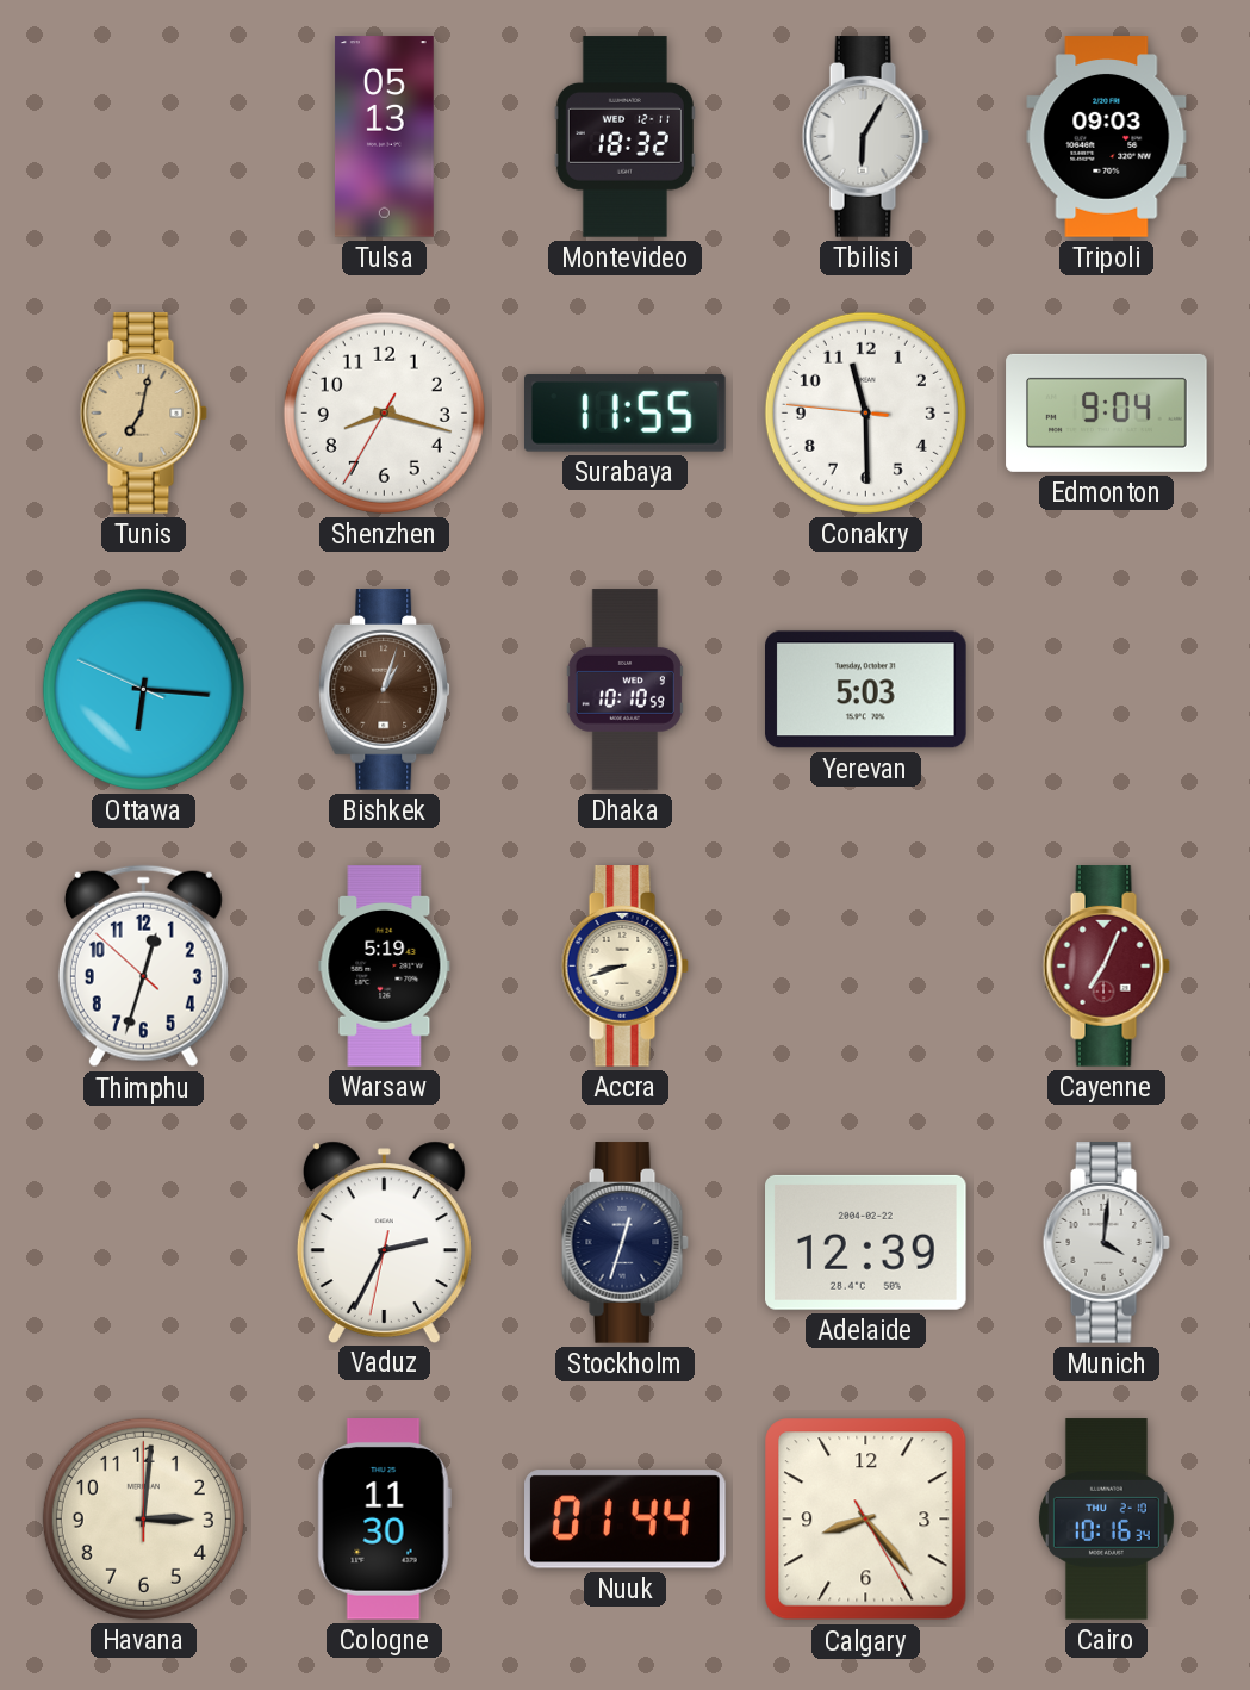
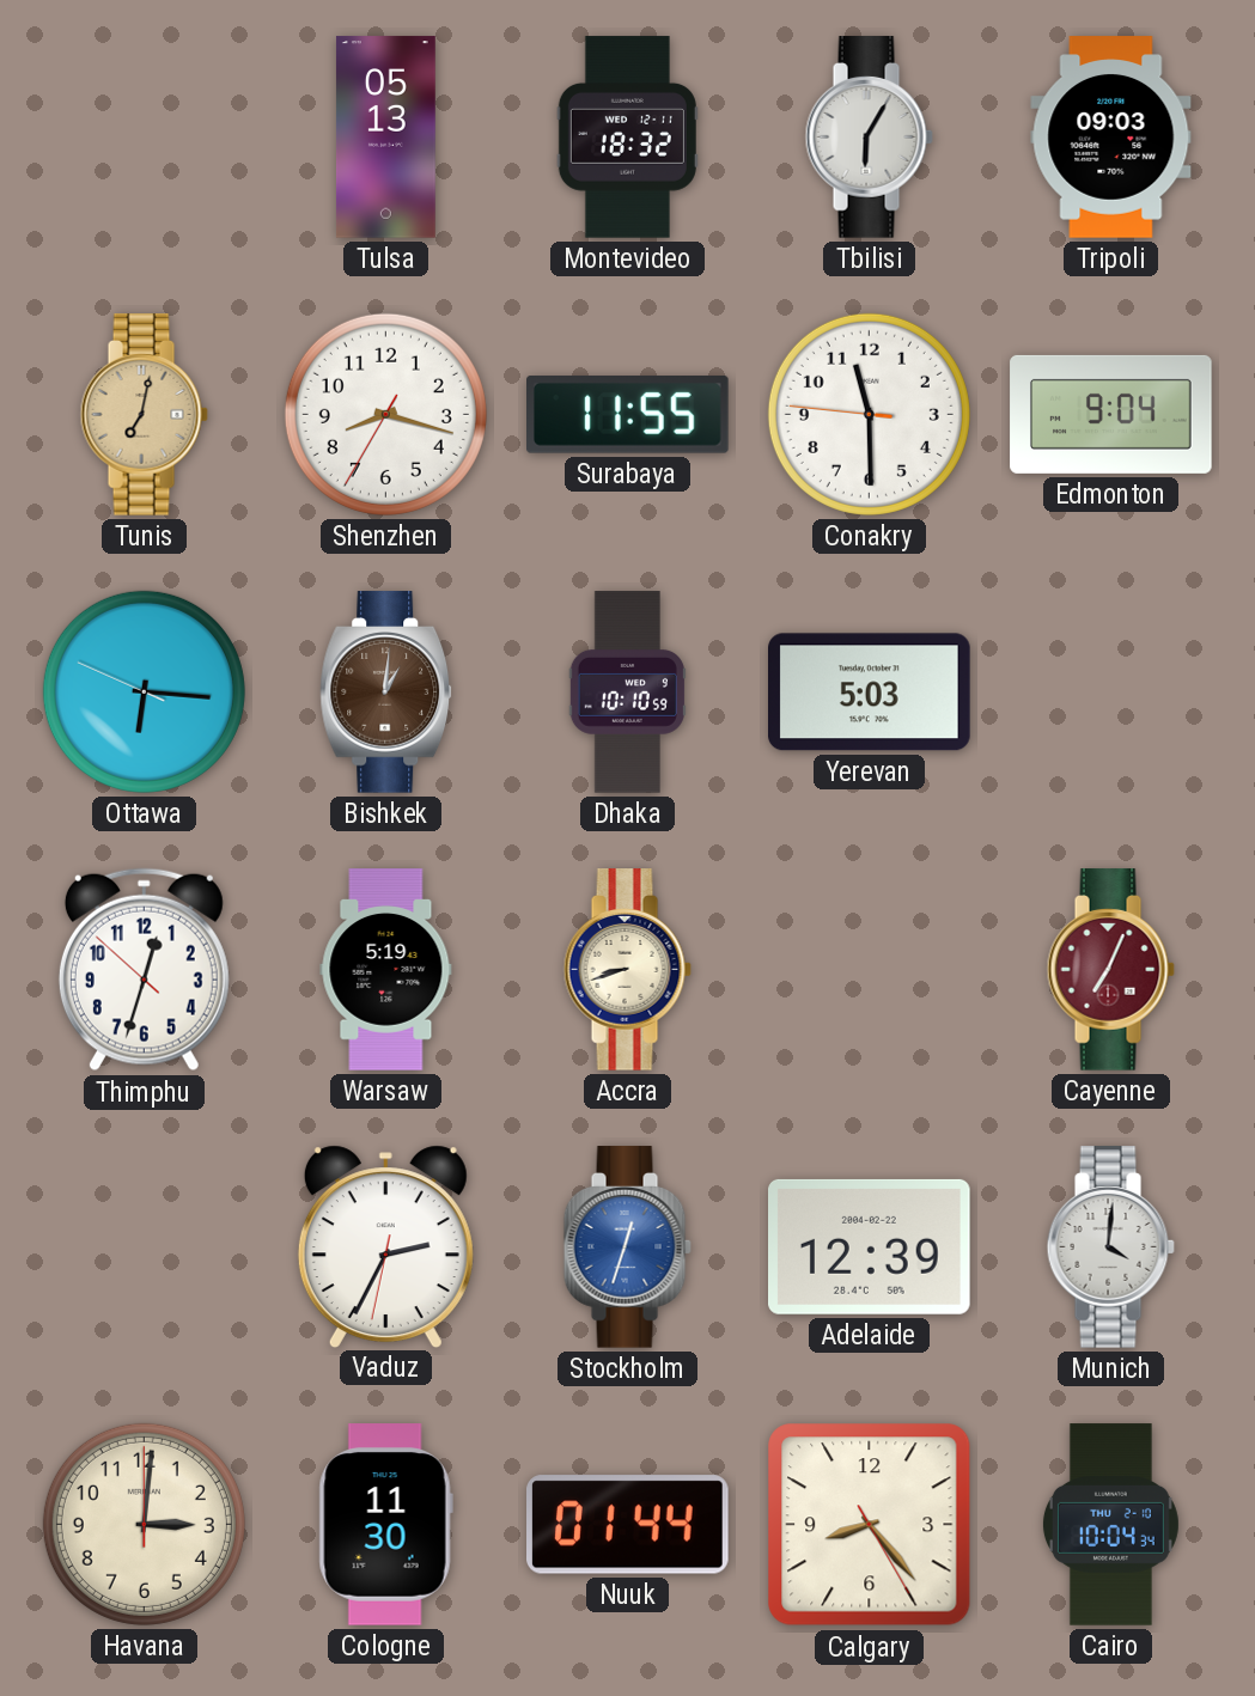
Bishkek: 1:03 -> 1:01 (386, 693)
Stockholm dial: navy -> blue (627, 1247)
Cairo: 10:16 -> 10:04 (1110, 1525)
